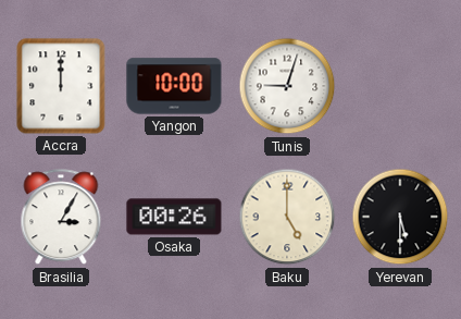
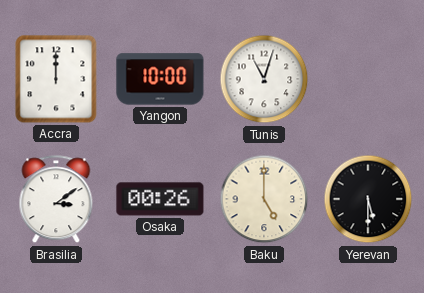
Tunis: 9:03 -> 11:03 (264, 79)
Brasilia: 3:05 -> 3:09 (56, 200)
